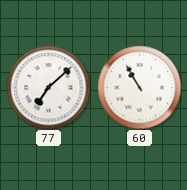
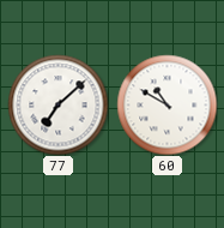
60: 10:55 -> 10:50 (167, 104)
